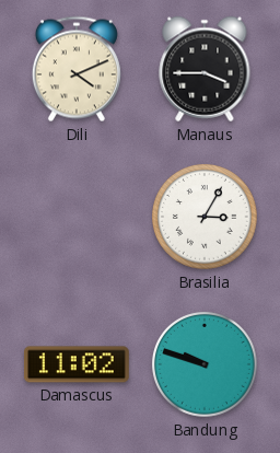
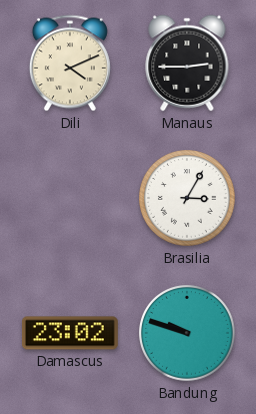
Manaus: 3:45 -> 2:45 (187, 63)
Damascus: 11:02 -> 23:02 (70, 333)
